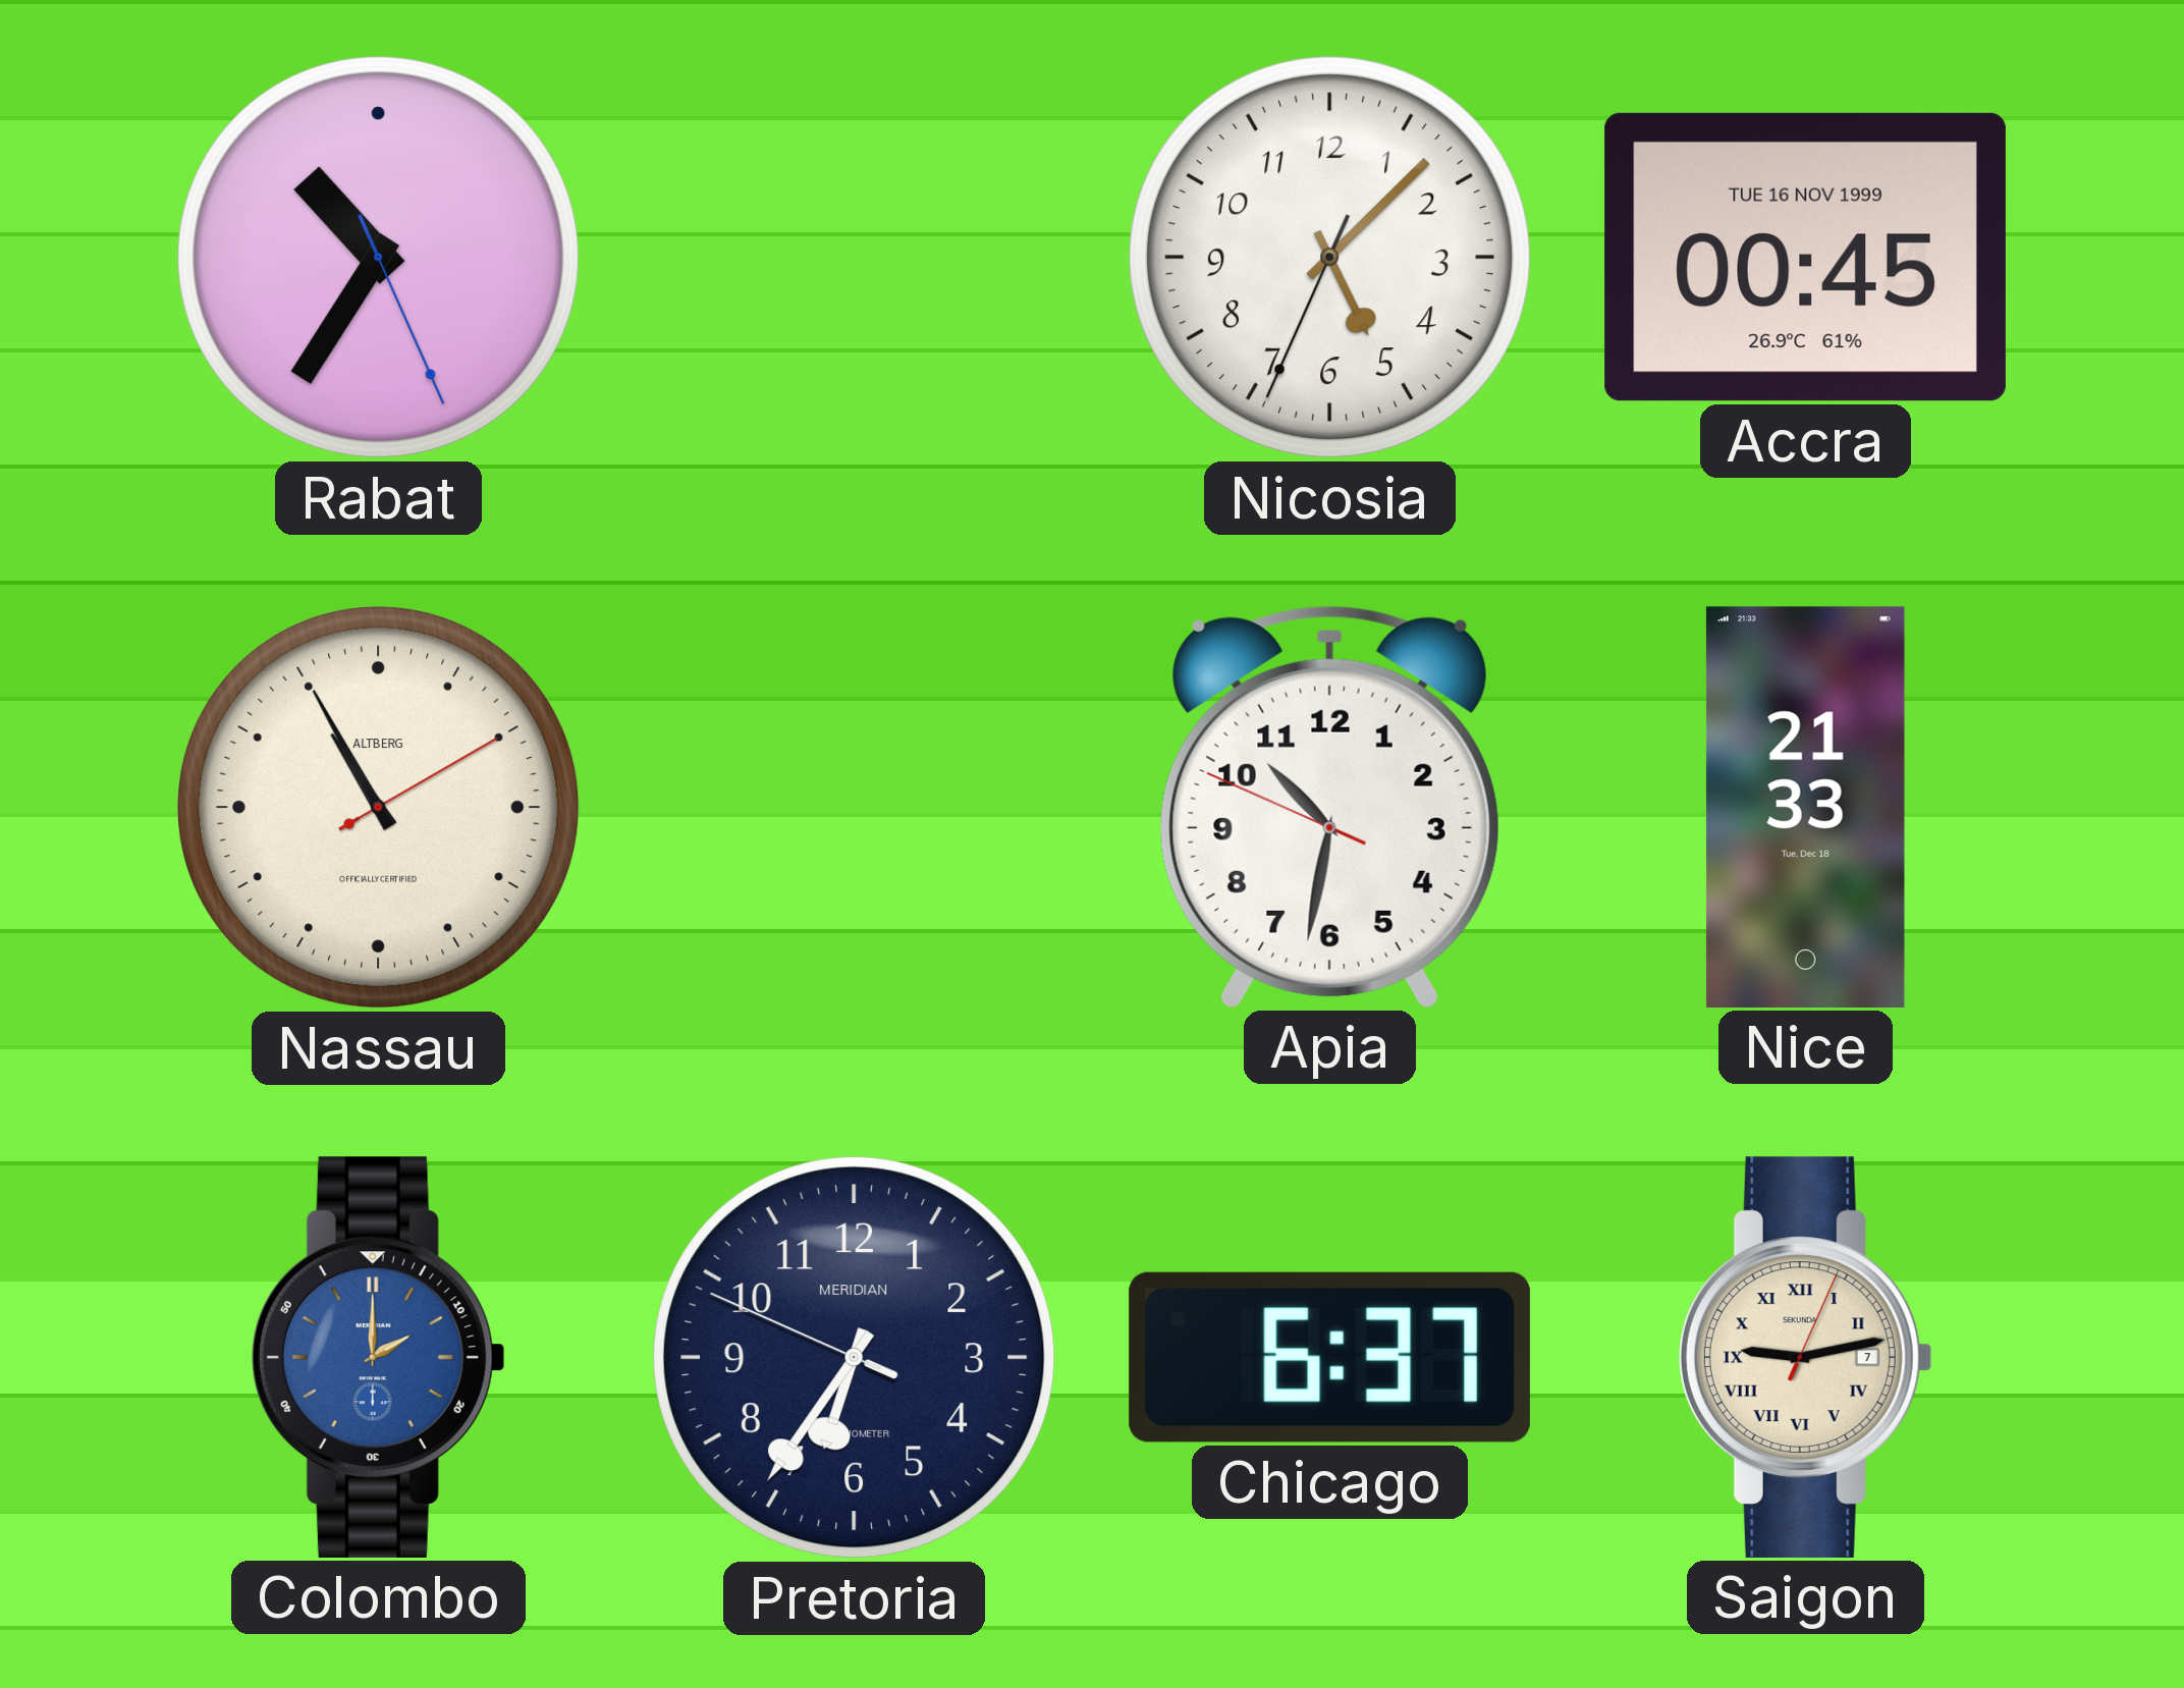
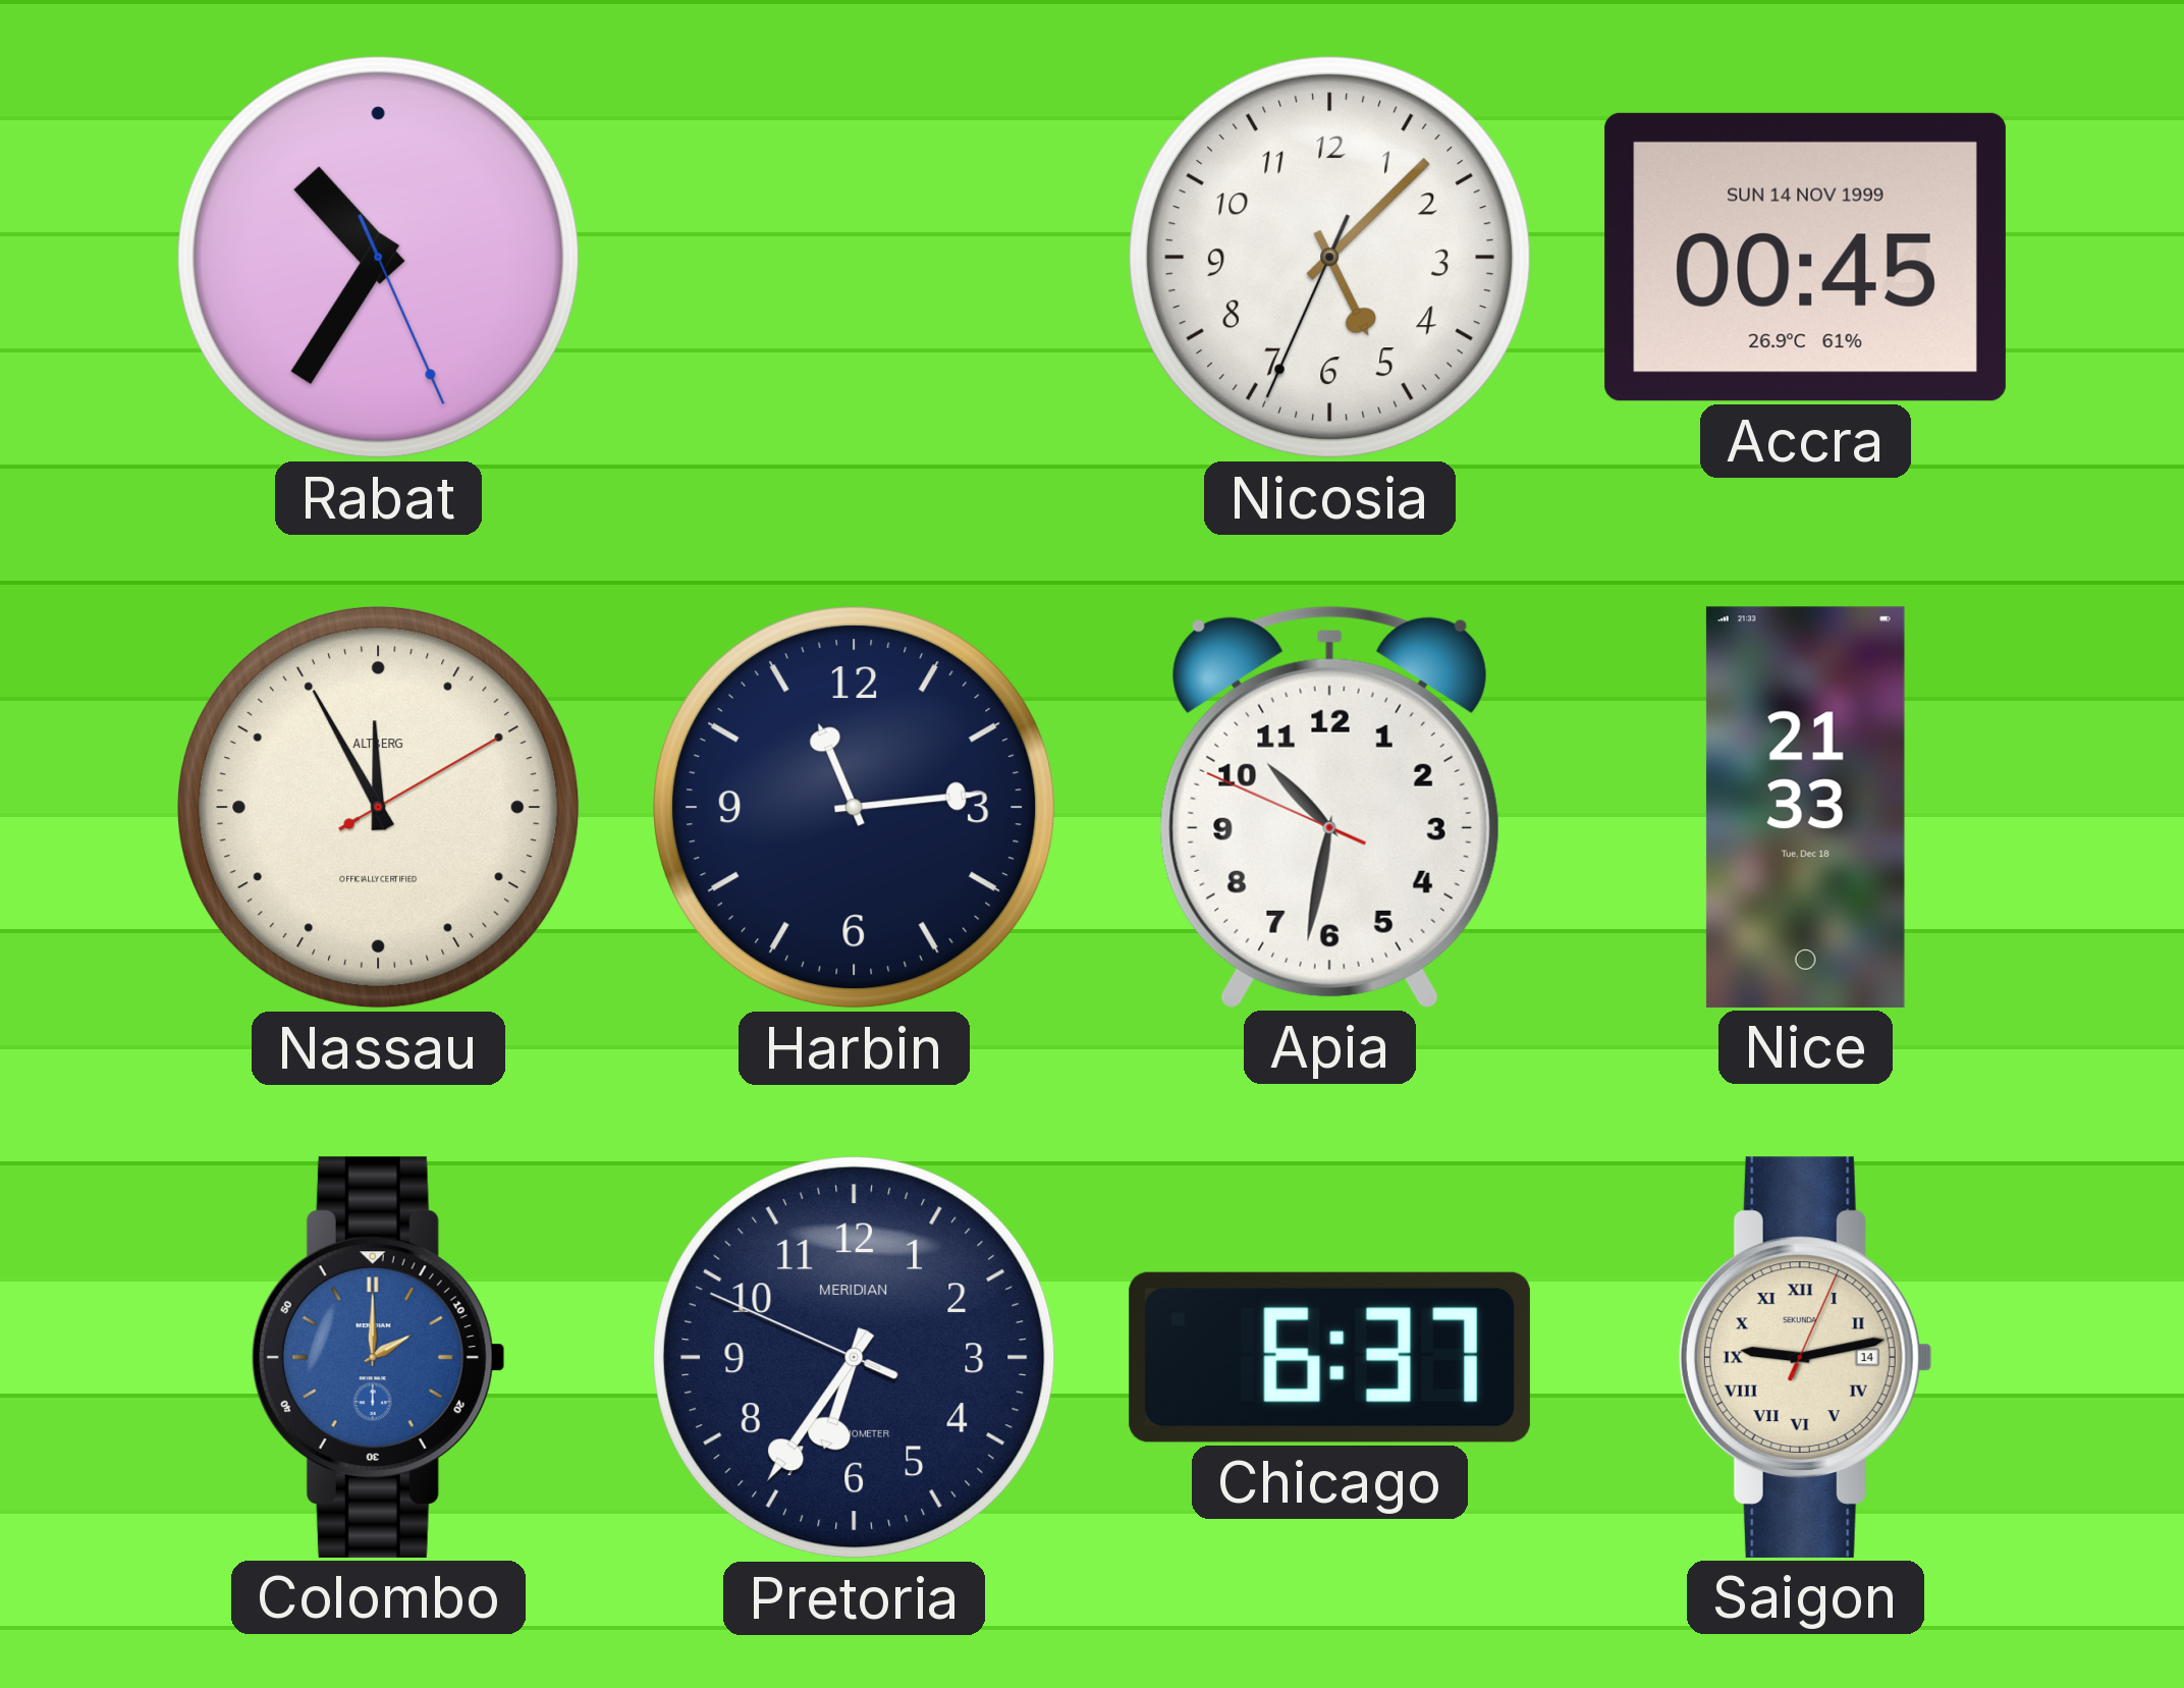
Accra date: TUE 16 NOV 1999 -> SUN 14 NOV 1999 (1805, 257)
Nassau: 10:55 -> 11:55 (379, 808)
Harbin: none -> 11:14 (855, 808)
Saigon date: 7 -> 14 (1805, 1357)
